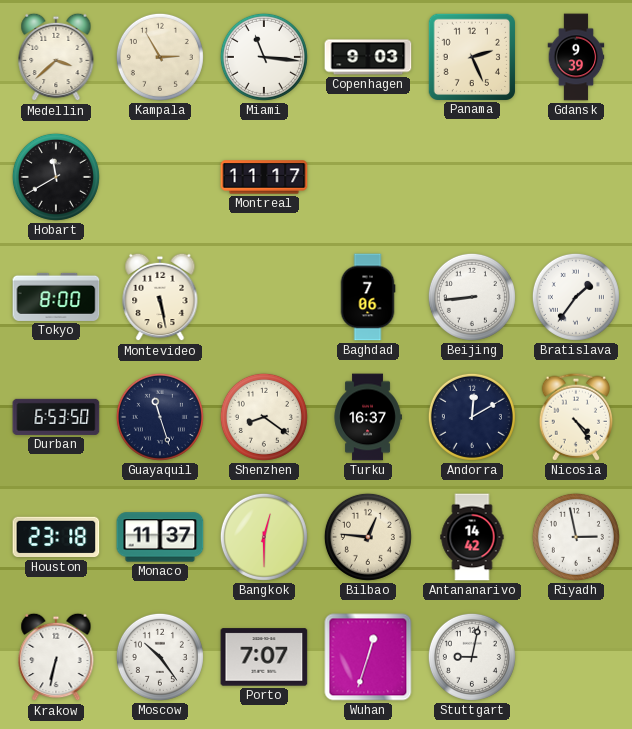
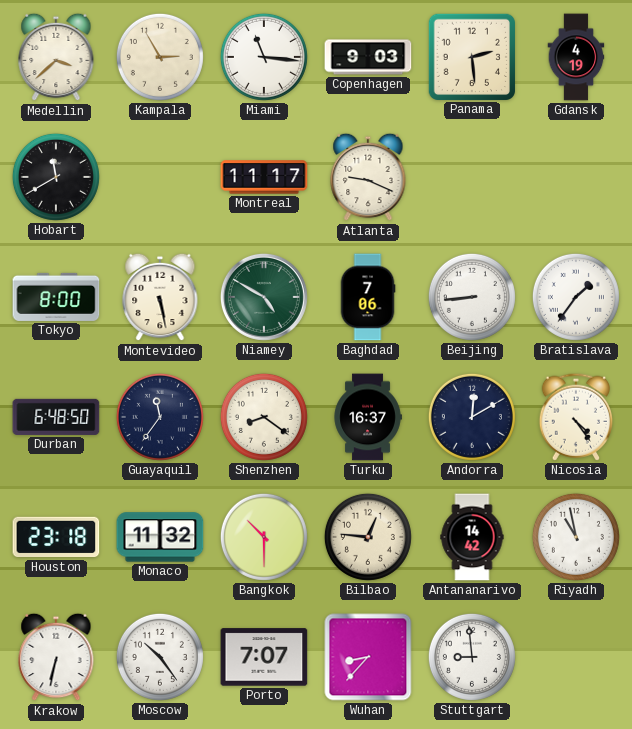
Panama: 2:26 -> 2:29 (471, 56)
Gdansk: 9:39 -> 4:19 (576, 57)
Atlanta: none -> 9:19 (368, 177)
Niamey: none -> 4:50 (264, 297)
Durban: 6:53 -> 6:48 (56, 417)
Guayaquil: 11:27 -> 11:36 (160, 417)
Monaco: 11:37 -> 11:32 (160, 537)
Bangkok: 12:30 -> 10:30 (264, 537)
Riyadh: 2:58 -> 10:58 (576, 537)
Wuhan: 12:33 -> 8:37 (368, 657)
Stuttgart: 9:02 -> 8:59 (472, 657)
